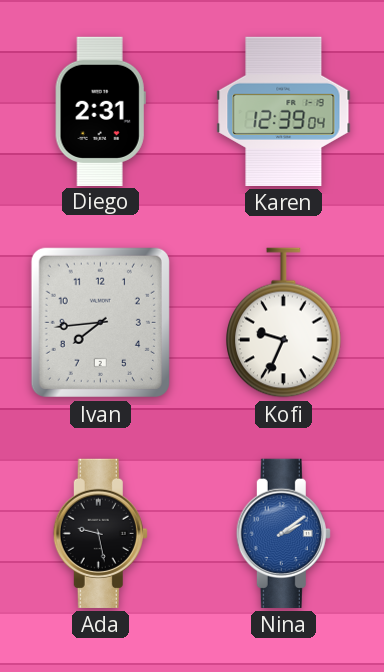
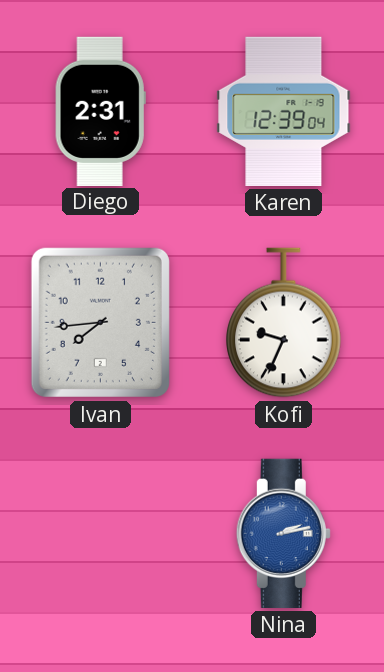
Ada: 9:28 -> none (100, 533)
Nina: 2:09 -> 2:13 (283, 533)
